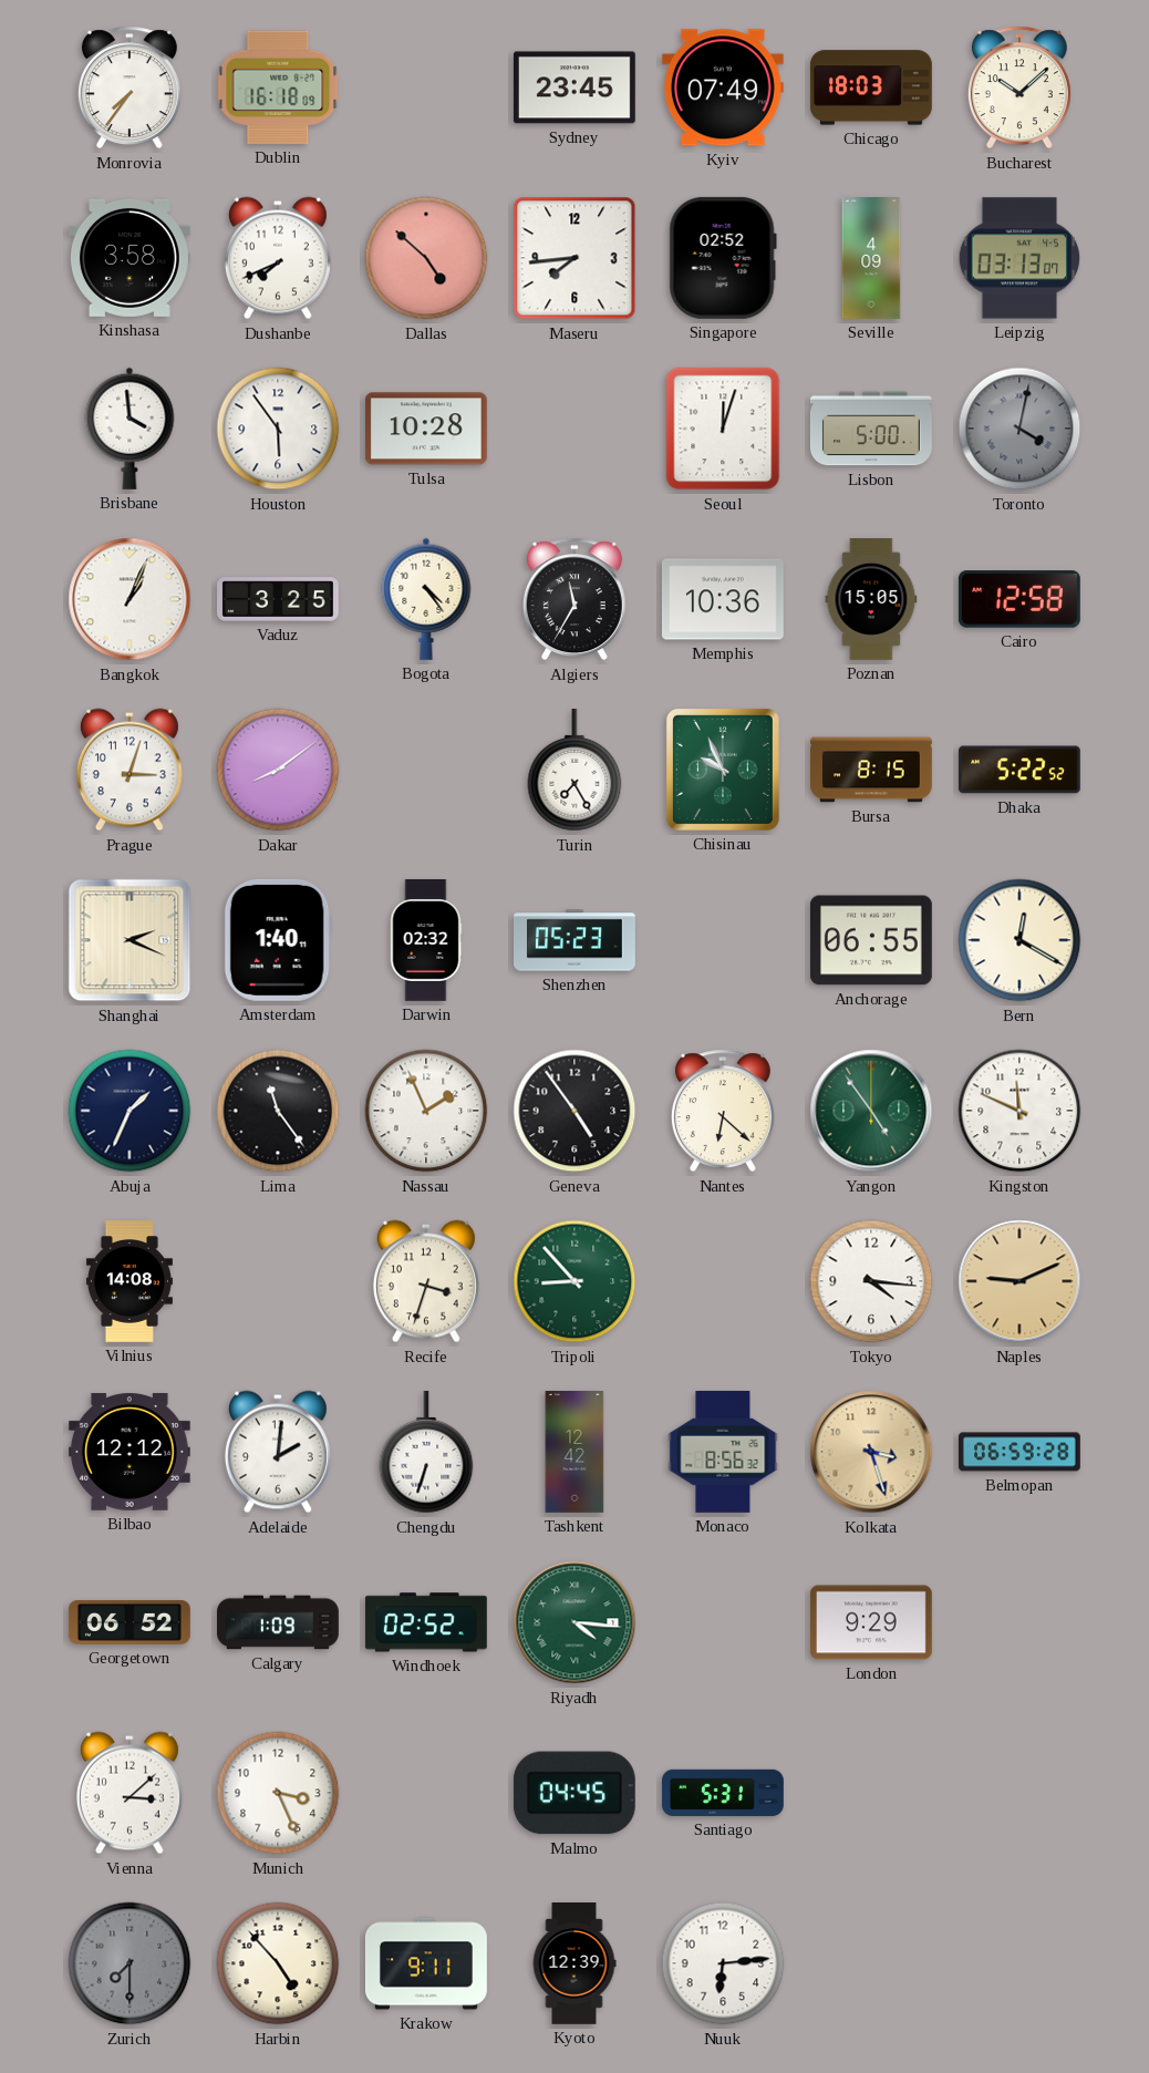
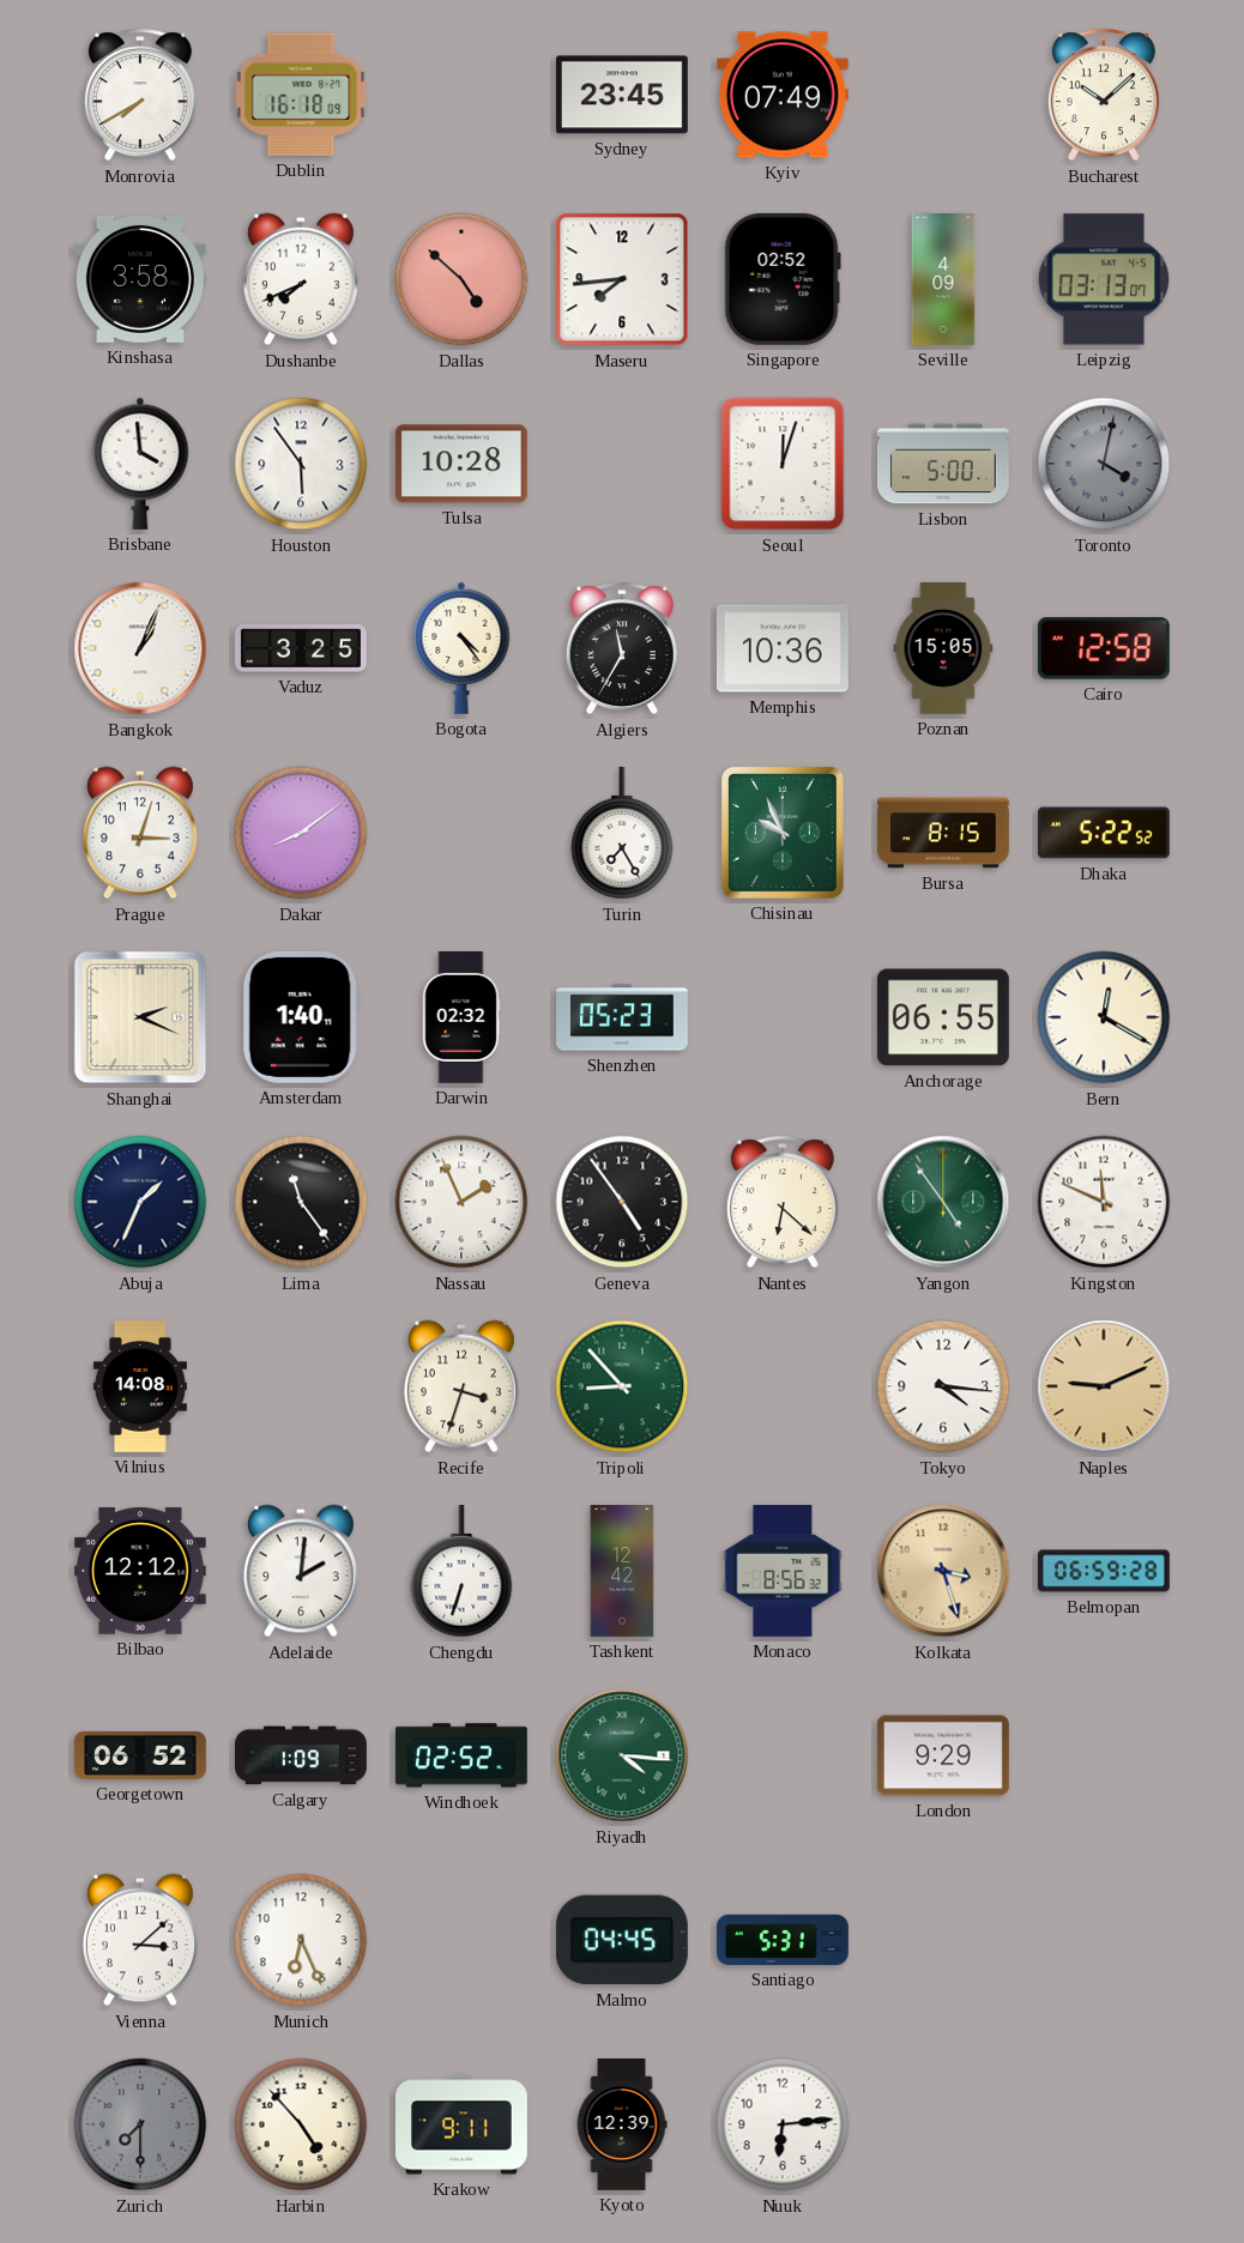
Monrovia: 7:36 -> 7:40 (140, 95)
Chicago: 18:03 -> none (871, 87)
Munich: 3:26 -> 6:26 (301, 1940)
